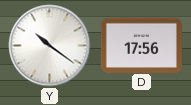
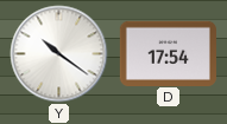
D: 17:56 -> 17:54 (168, 53)
